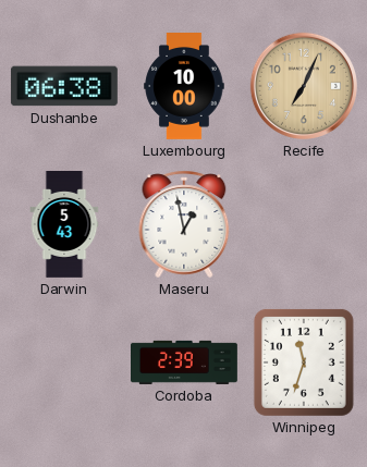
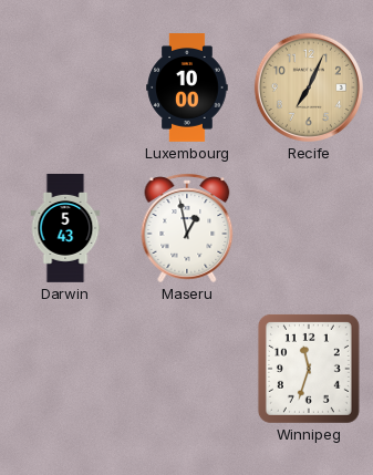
Dushanbe: 06:38 -> none (64, 86)
Cordoba: 2:39 -> none (185, 362)
